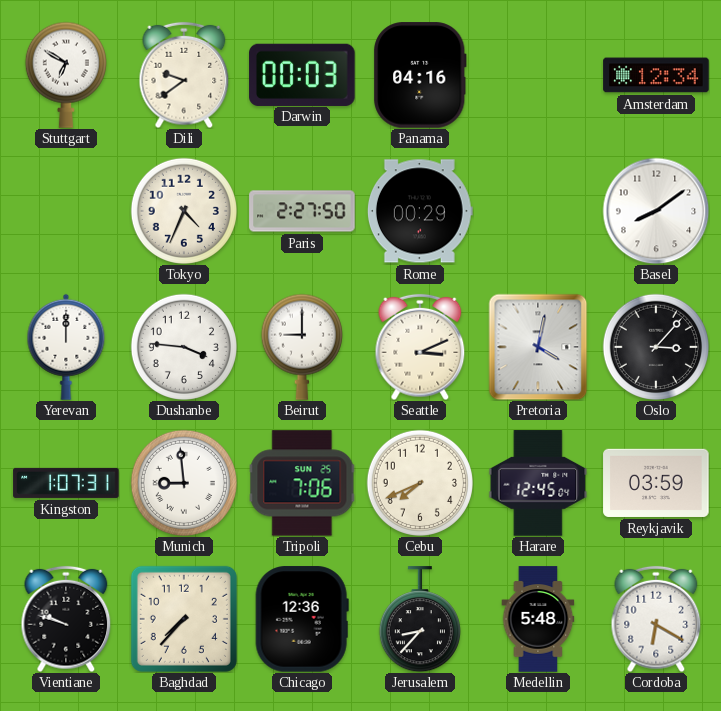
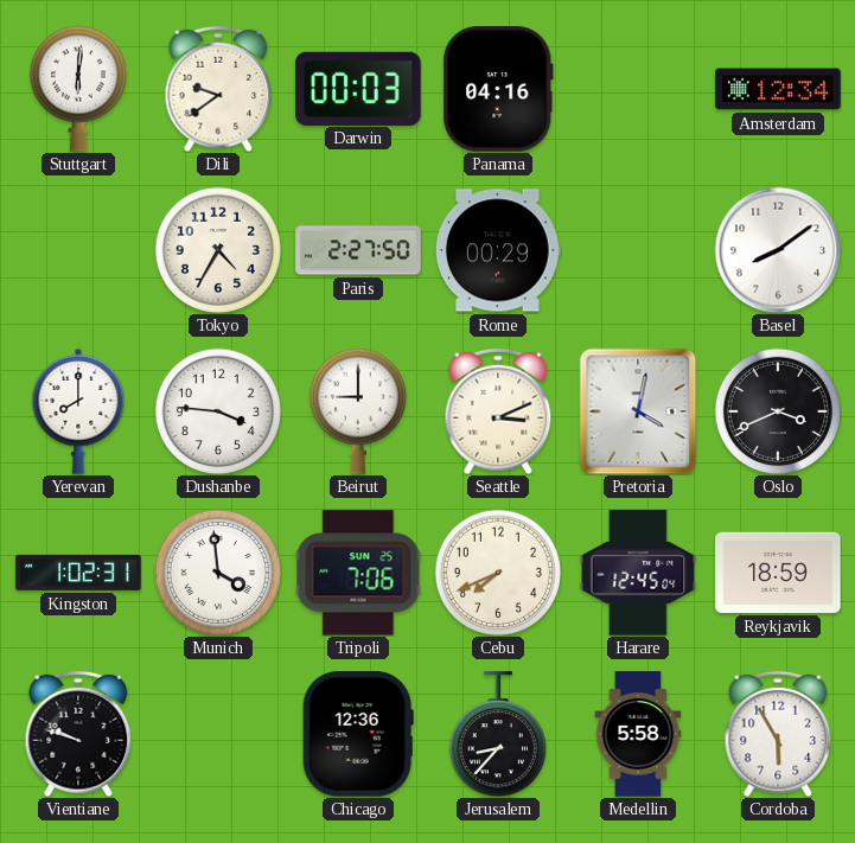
Stuttgart: 6:50 -> 6:01 (78, 89)
Tokyo: 4:34 -> 4:35 (218, 250)
Yerevan: 12:00 -> 8:00 (78, 411)
Oslo: 3:07 -> 3:41 (778, 411)
Kingston: 1:07 -> 1:02 (78, 573)
Munich: 8:59 -> 3:59 (218, 573)
Reykjavik: 03:59 -> 18:59 (778, 573)
Baghdad: 7:37 -> none (184, 619)
Medellin: 5:48 -> 5:58 (638, 734)
Cordoba: 6:20 -> 5:55 (778, 734)
